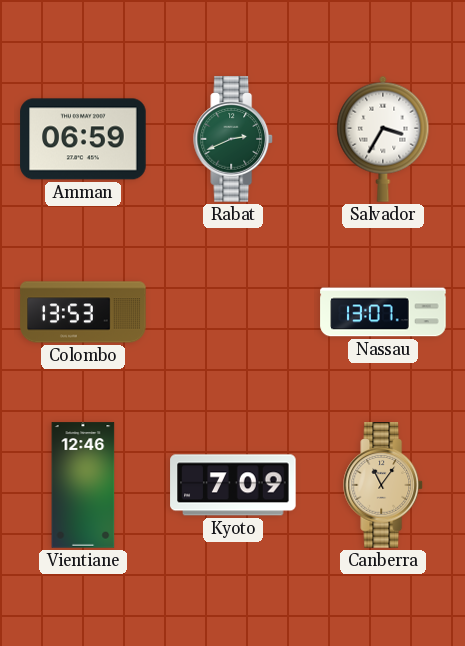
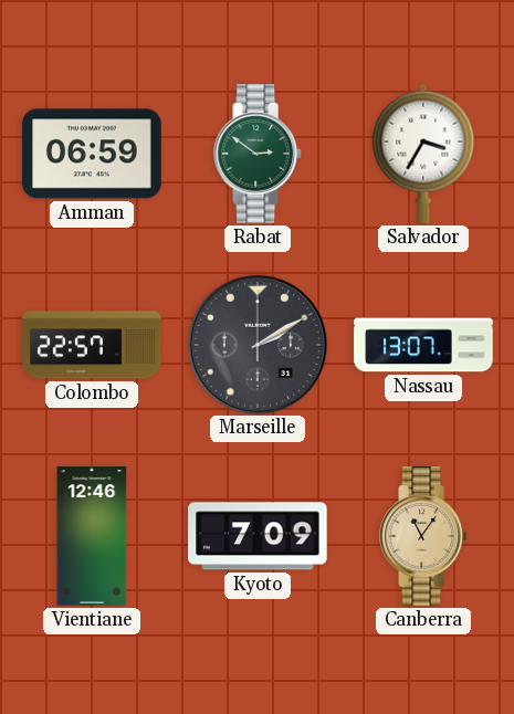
Rabat: 2:41 -> 2:51 (259, 154)
Colombo: 13:53 -> 22:57 (92, 345)
Marseille: none -> 2:10 (256, 344)
